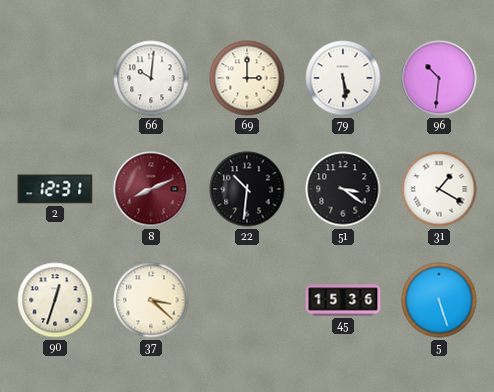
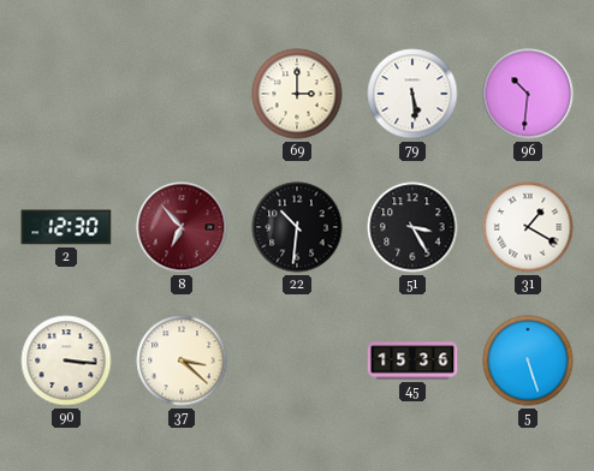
66: 10:01 -> none (151, 78)
2: 12:31 -> 12:30 (66, 227)
8: 8:11 -> 6:53 (182, 227)
51: 3:21 -> 3:25 (412, 227)
90: 12:33 -> 3:16 (66, 360)
